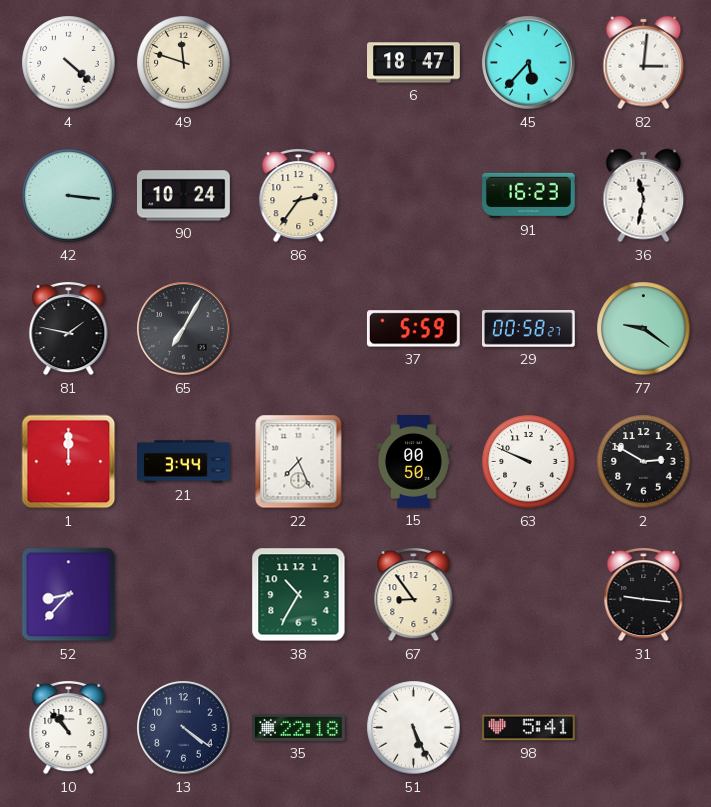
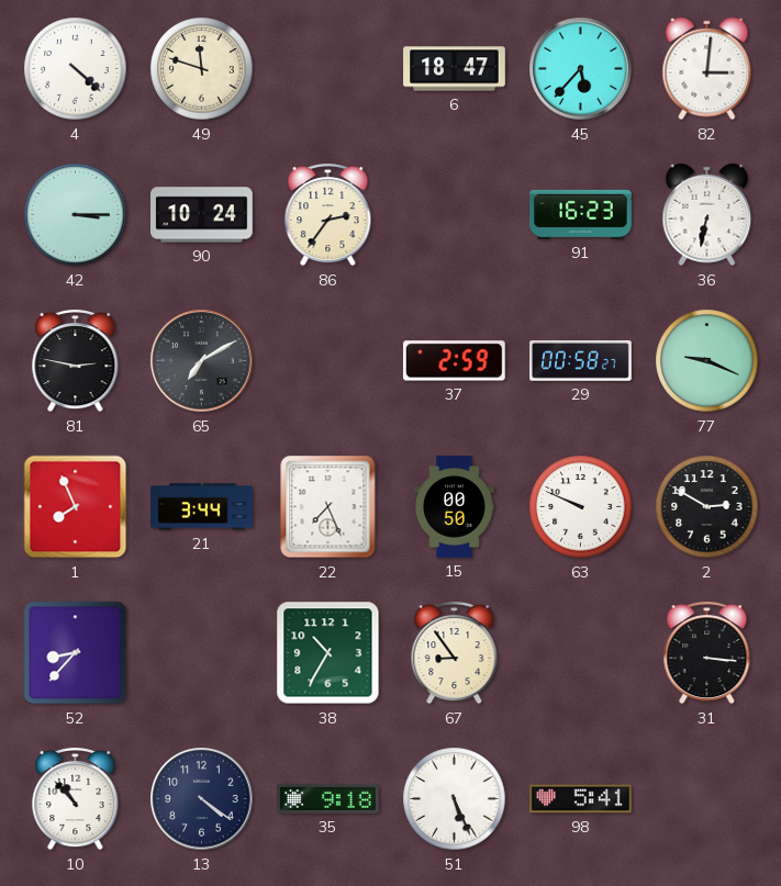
42: 3:16 -> 3:15 (76, 215)
36: 11:32 -> 6:32 (707, 215)
81: 1:47 -> 2:47 (76, 361)
65: 7:05 -> 7:10 (202, 361)
37: 5:59 -> 2:59 (454, 361)
77: 9:21 -> 9:19 (707, 361)
1: 12:00 -> 7:56 (76, 507)
31: 9:16 -> 3:16 (707, 653)
35: 22:18 -> 9:18 (328, 798)
